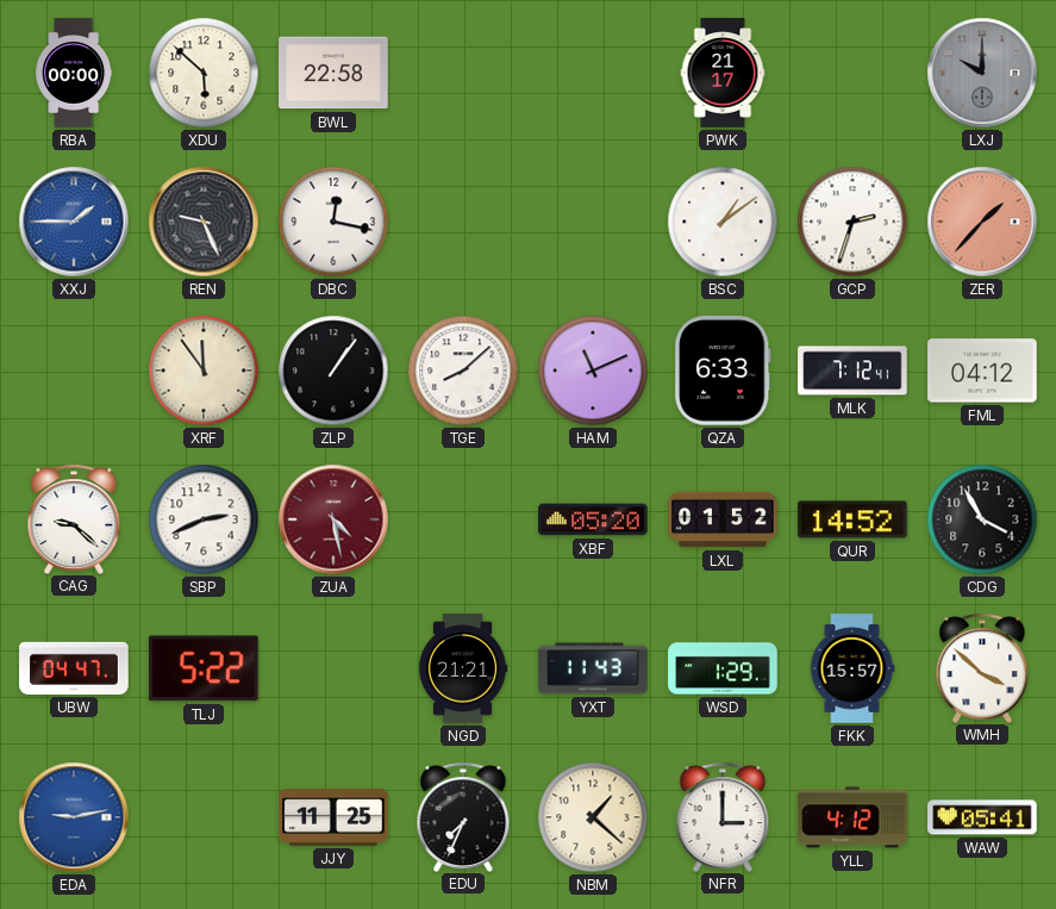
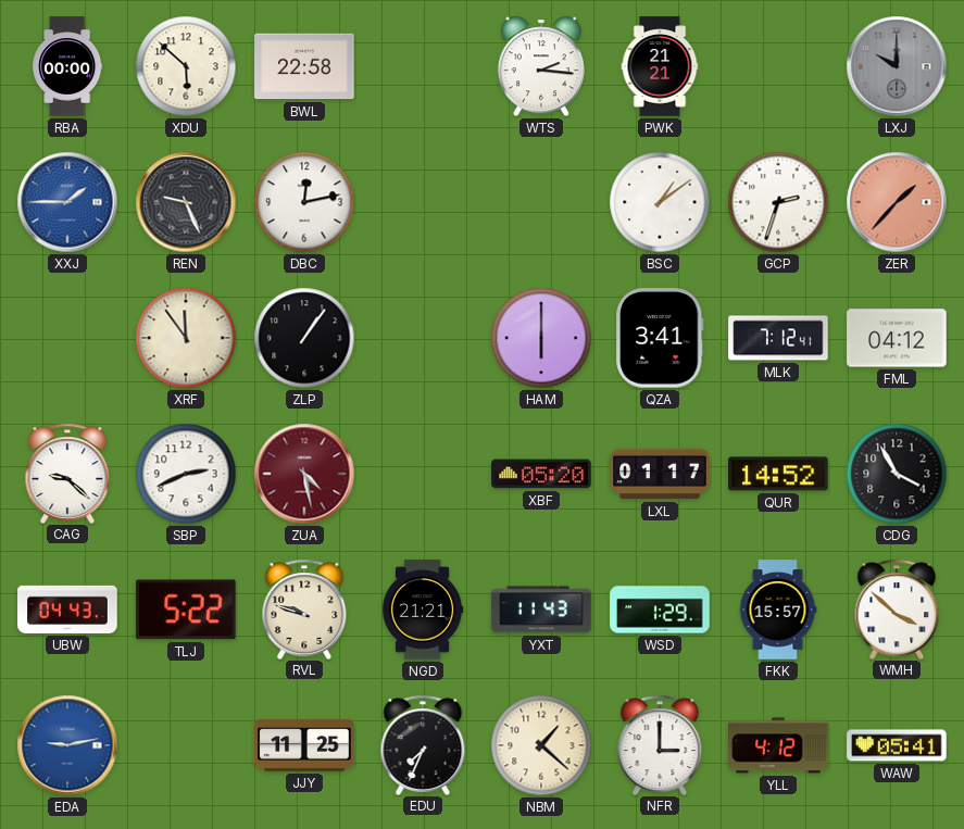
WTS: none -> 2:16 (541, 66)
PWK: 21:17 -> 21:21 (660, 66)
DBC: 12:17 -> 12:13 (304, 202)
TGE: 8:08 -> none (463, 371)
HAM: 11:11 -> 6:00 (541, 338)
QZA: 6:33 -> 3:41 (660, 338)
LXL: 01:52 -> 01:17 (660, 474)
UBW: 04:47 -> 04:43 (67, 610)
RVL: none -> 9:48 (304, 608)
